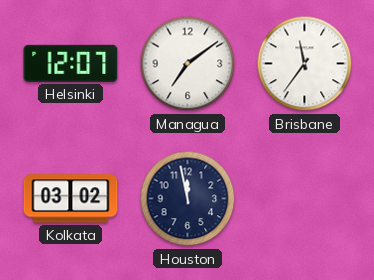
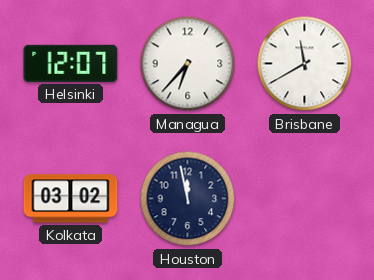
Managua: 7:09 -> 6:37 (188, 64)
Brisbane: 11:36 -> 11:40 (305, 64)
